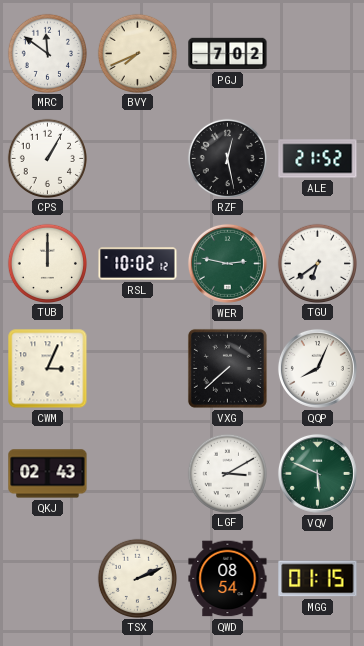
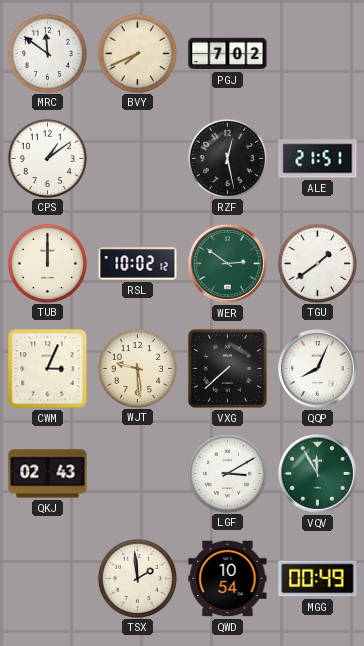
CPS: 1:05 -> 1:09 (47, 158)
ALE: 21:52 -> 21:51 (318, 159)
WER: 2:47 -> 2:51 (227, 263)
TGU: 6:39 -> 1:39 (317, 263)
WJT: none -> 9:29 (137, 368)
VQV: 5:49 -> 11:55 (317, 473)
TSX: 2:11 -> 1:59 (137, 578)
QWD: 08:54 -> 10:54 (228, 579)
MGG: 01:15 -> 00:49 (318, 579)
